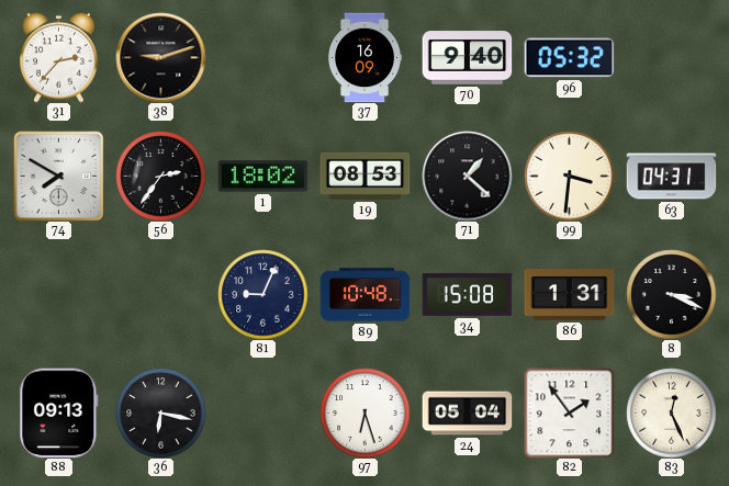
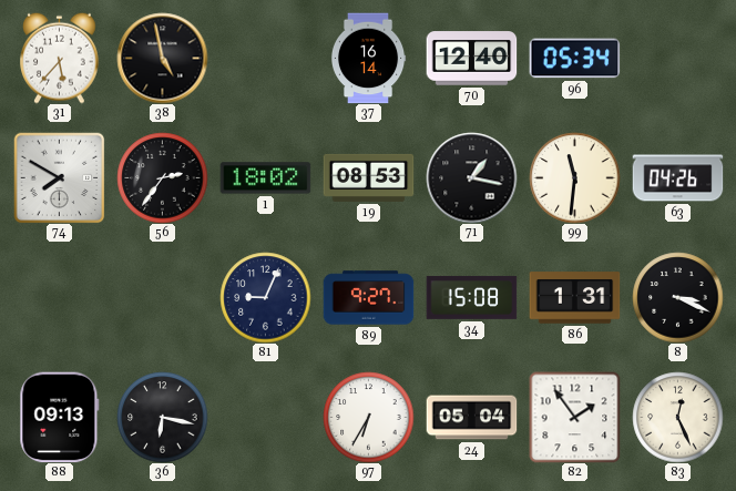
31: 2:37 -> 5:37 (60, 58)
38: 9:12 -> 4:58 (162, 58)
37: 16:09 -> 16:14 (368, 58)
70: 9:40 -> 12:40 (471, 59)
96: 05:32 -> 05:34 (574, 59)
71: 1:22 -> 1:17 (471, 177)
99: 3:31 -> 11:31 (574, 177)
63: 04:31 -> 04:26 (677, 178)
89: 10:48 -> 9:27 (368, 298)
97: 6:27 -> 6:35 (368, 417)
